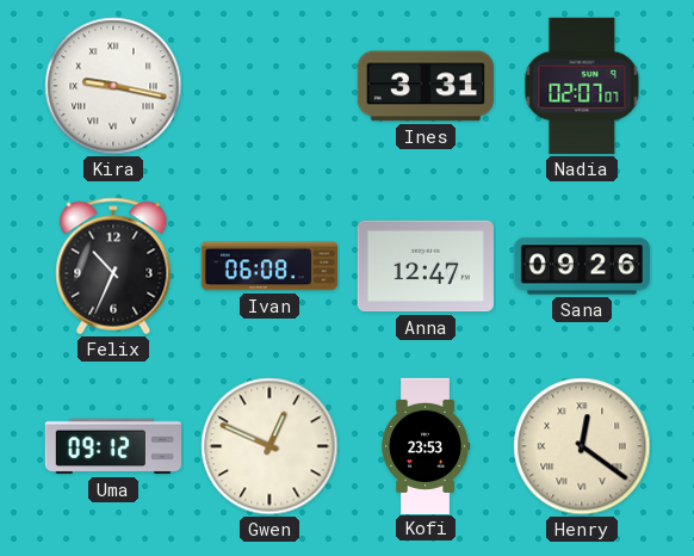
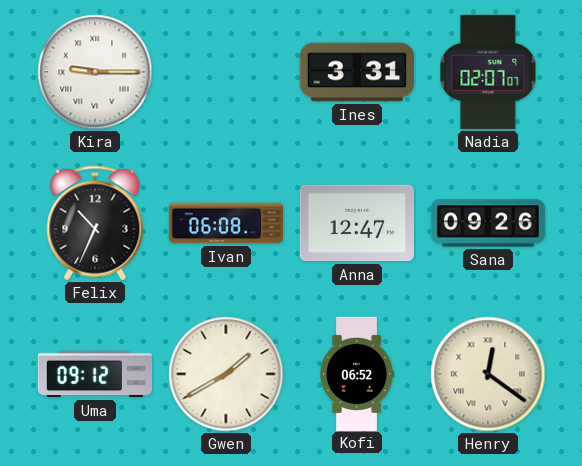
Kira: 9:17 -> 9:15 (95, 72)
Gwen: 12:49 -> 1:40 (226, 374)
Kofi: 23:53 -> 06:52 (357, 373)
